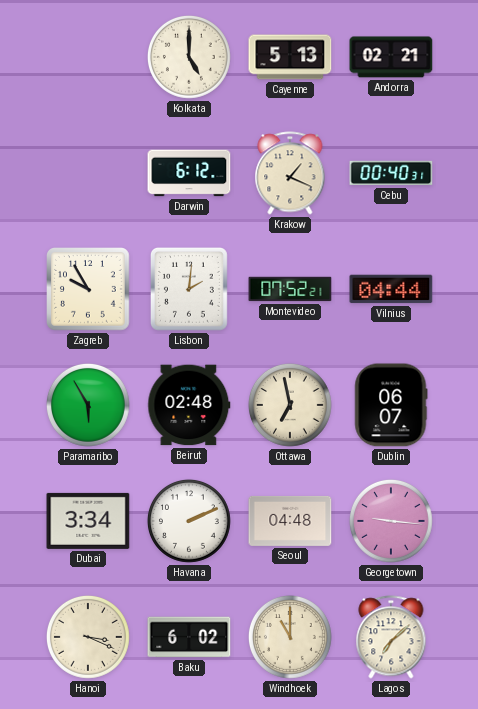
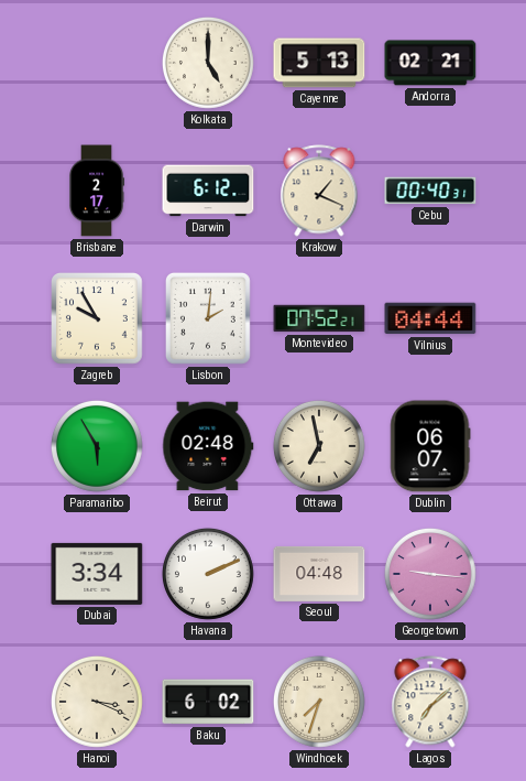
Brisbane: none -> 2:17 (98, 191)
Windhoek: 11:00 -> 7:33 (319, 702)
